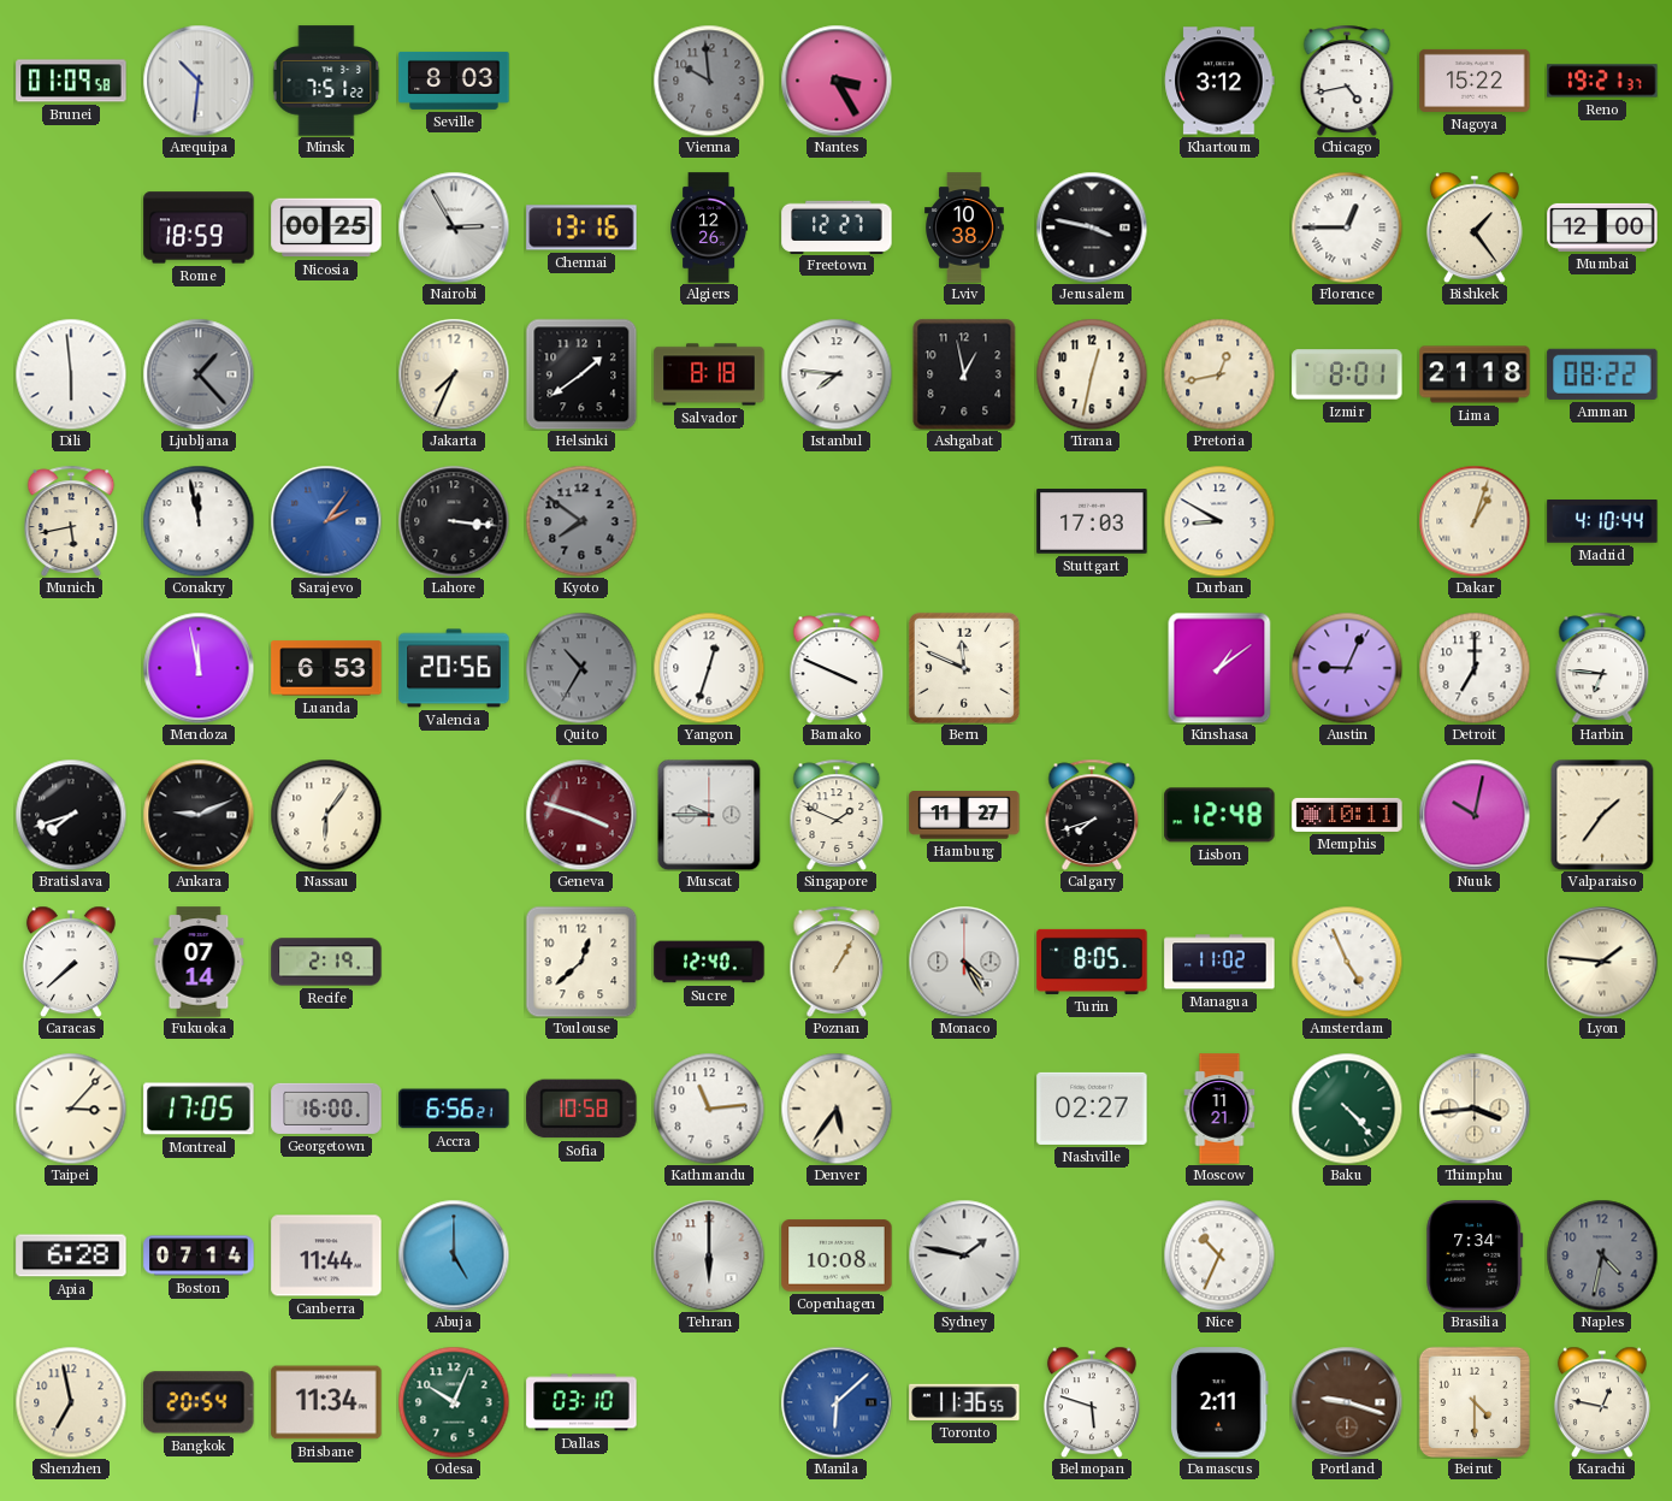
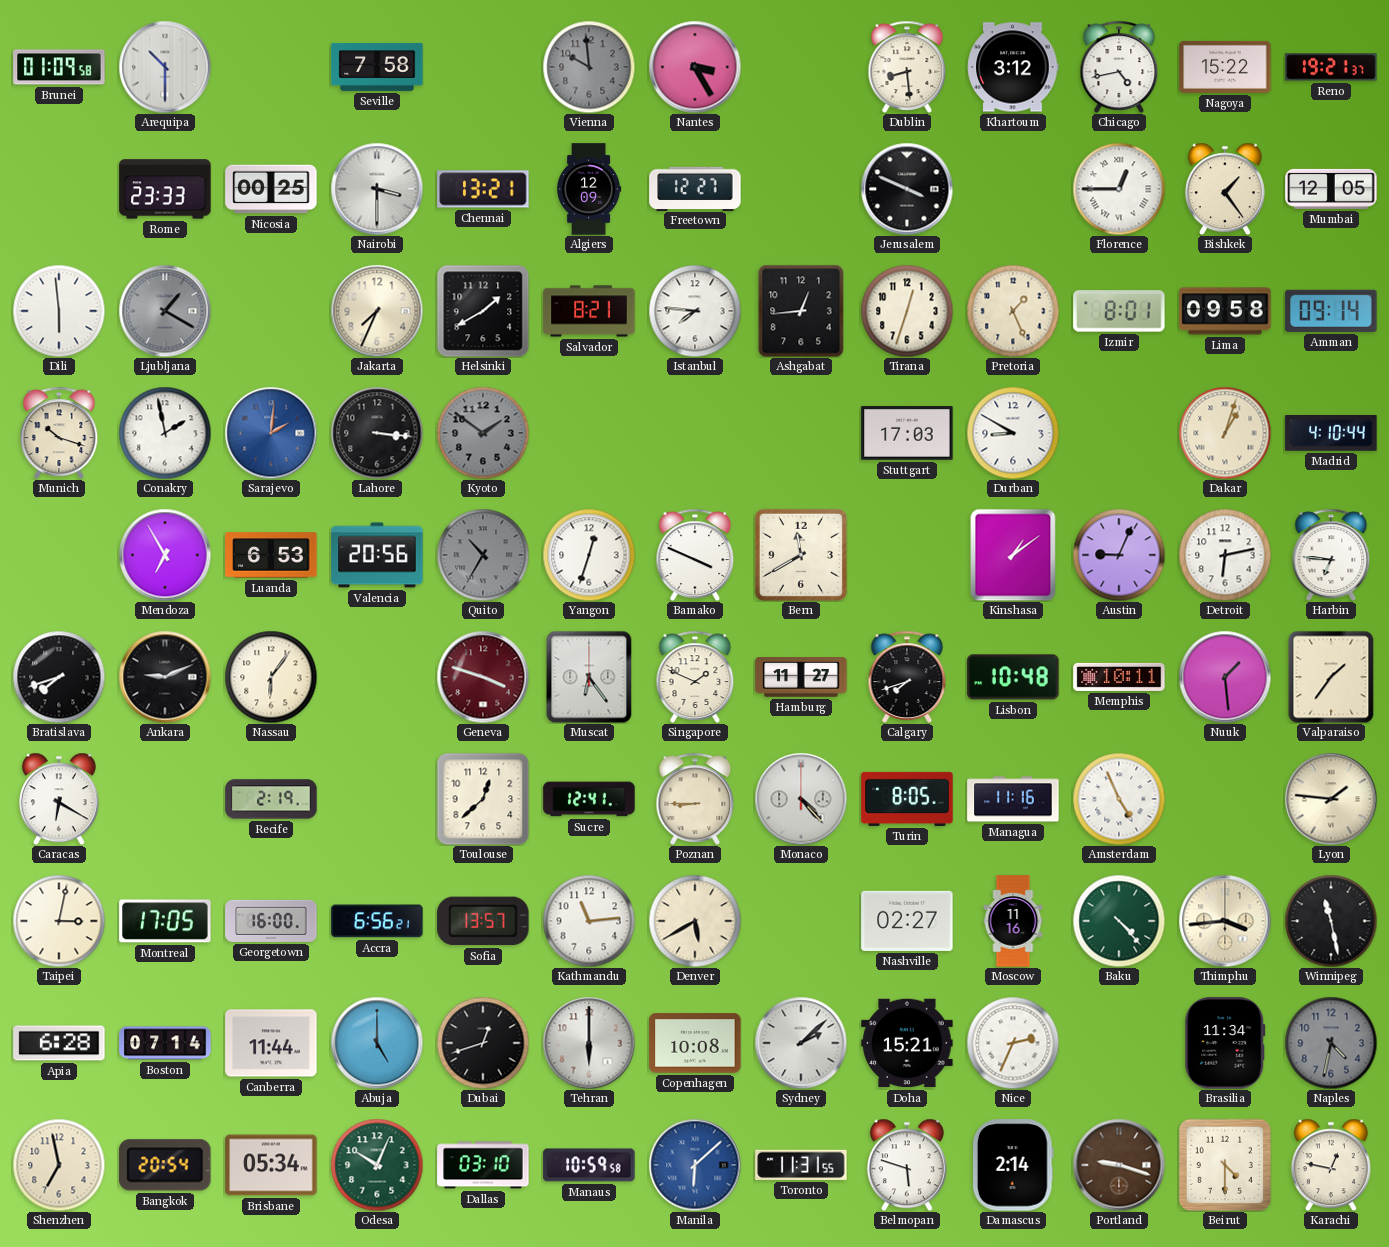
Arequipa: 10:31 -> 10:30 (165, 67)
Minsk: 7:51 -> none (326, 81)
Seville: 8:03 -> 7:58 (377, 67)
Dublin: none -> 8:29 (907, 67)
Rome: 18:59 -> 23:33 (165, 189)
Nairobi: 2:55 -> 3:30 (377, 189)
Chennai: 13:16 -> 13:21 (483, 189)
Algiers: 12:26 -> 12:09 (589, 189)
Lviv: 10:38 -> none (965, 227)
Jerusalem: 3:47 -> 3:49 (907, 189)
Mumbai: 12:00 -> 12:05 (1331, 189)
Ljubljana: 1:23 -> 1:20 (165, 311)
Helsinki: 1:39 -> 1:40 (483, 311)
Salvador: 8:18 -> 8:21 (589, 311)
Ashgabat: 12:58 -> 12:44 (801, 311)
Tirana: 12:32 -> 12:33 (907, 311)
Pretoria: 12:43 -> 1:26 (1013, 311)
Lima: 21:18 -> 09:58 (1225, 311)
Amman: 08:22 -> 09:14 (1331, 311)
Munich: 5:43 -> 10:18 (59, 433)
Conakry: 11:58 -> 1:58 (165, 433)
Sarajevo: 2:06 -> 2:01 (271, 433)
Kyoto: 7:51 -> 1:51 (483, 433)
Mendoza: 11:58 -> 6:55 (165, 555)
Bern: 11:49 -> 11:40 (801, 555)
Detroit: 7:00 -> 6:13 (1225, 555)
Muscat: 9:45 -> 6:24 (589, 677)
Lisbon: 12:48 -> 10:48 (1013, 677)
Nuuk: 10:02 -> 1:29 (1225, 677)
Caracas: 7:38 -> 6:20 (59, 799)
Fukuoka: 07:14 -> none (199, 962)
Sucre: 12:40 -> 12:41 (589, 799)
Poznan: 1:05 -> 8:45 (695, 799)
Monaco: 4:25 -> 4:23 (801, 799)
Managua: 11:02 -> 11:16 (1013, 799)
Taipei: 3:07 -> 3:02 (59, 921)
Sofia: 10:58 -> 13:57 (483, 921)
Denver: 5:36 -> 5:40 (695, 921)
Moscow: 11:21 -> 11:16 (1013, 921)
Winnipeg: none -> 11:28 (1331, 921)
Dubai: none -> 12:42 (483, 1043)
Sydney: 1:47 -> 2:08 (801, 1043)
Doha: none -> 15:21 (907, 1043)
Nice: 10:34 -> 2:34 (1013, 1043)
Brasilia: 7:34 -> 11:34 (1225, 1043)
Brisbane: 11:34 -> 05:34 (271, 1165)
Manaus: none -> 10:59 (589, 1165)
Toronto: 11:36 -> 11:31 (801, 1165)
Damascus: 2:11 -> 2:14 (1013, 1165)
